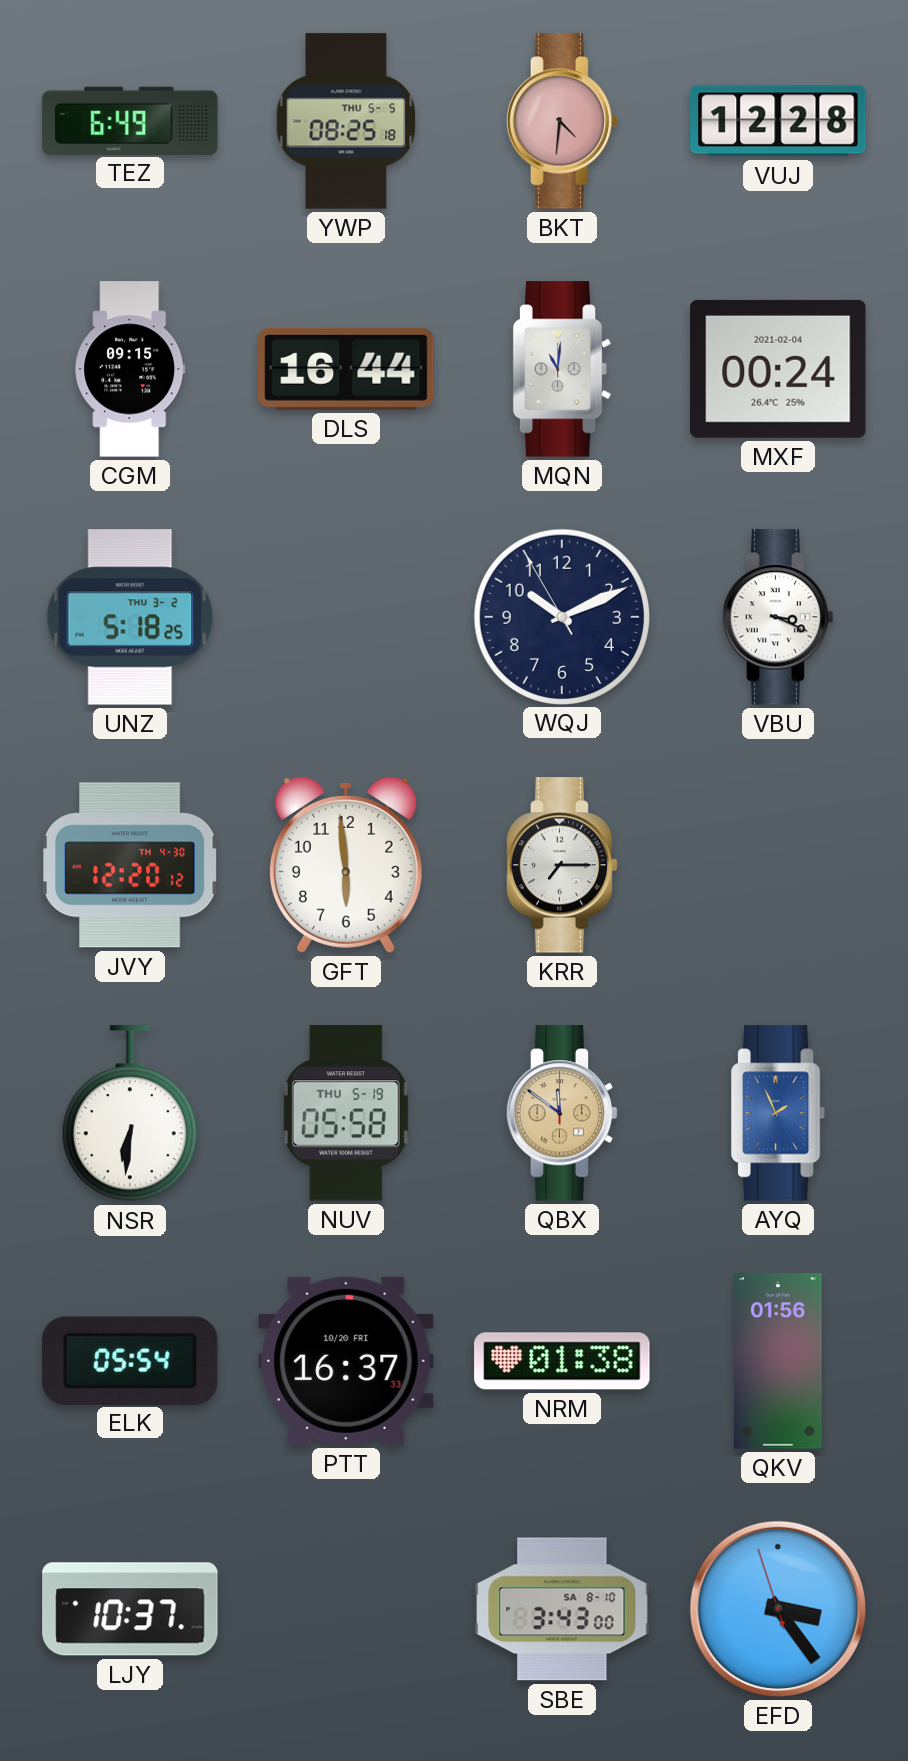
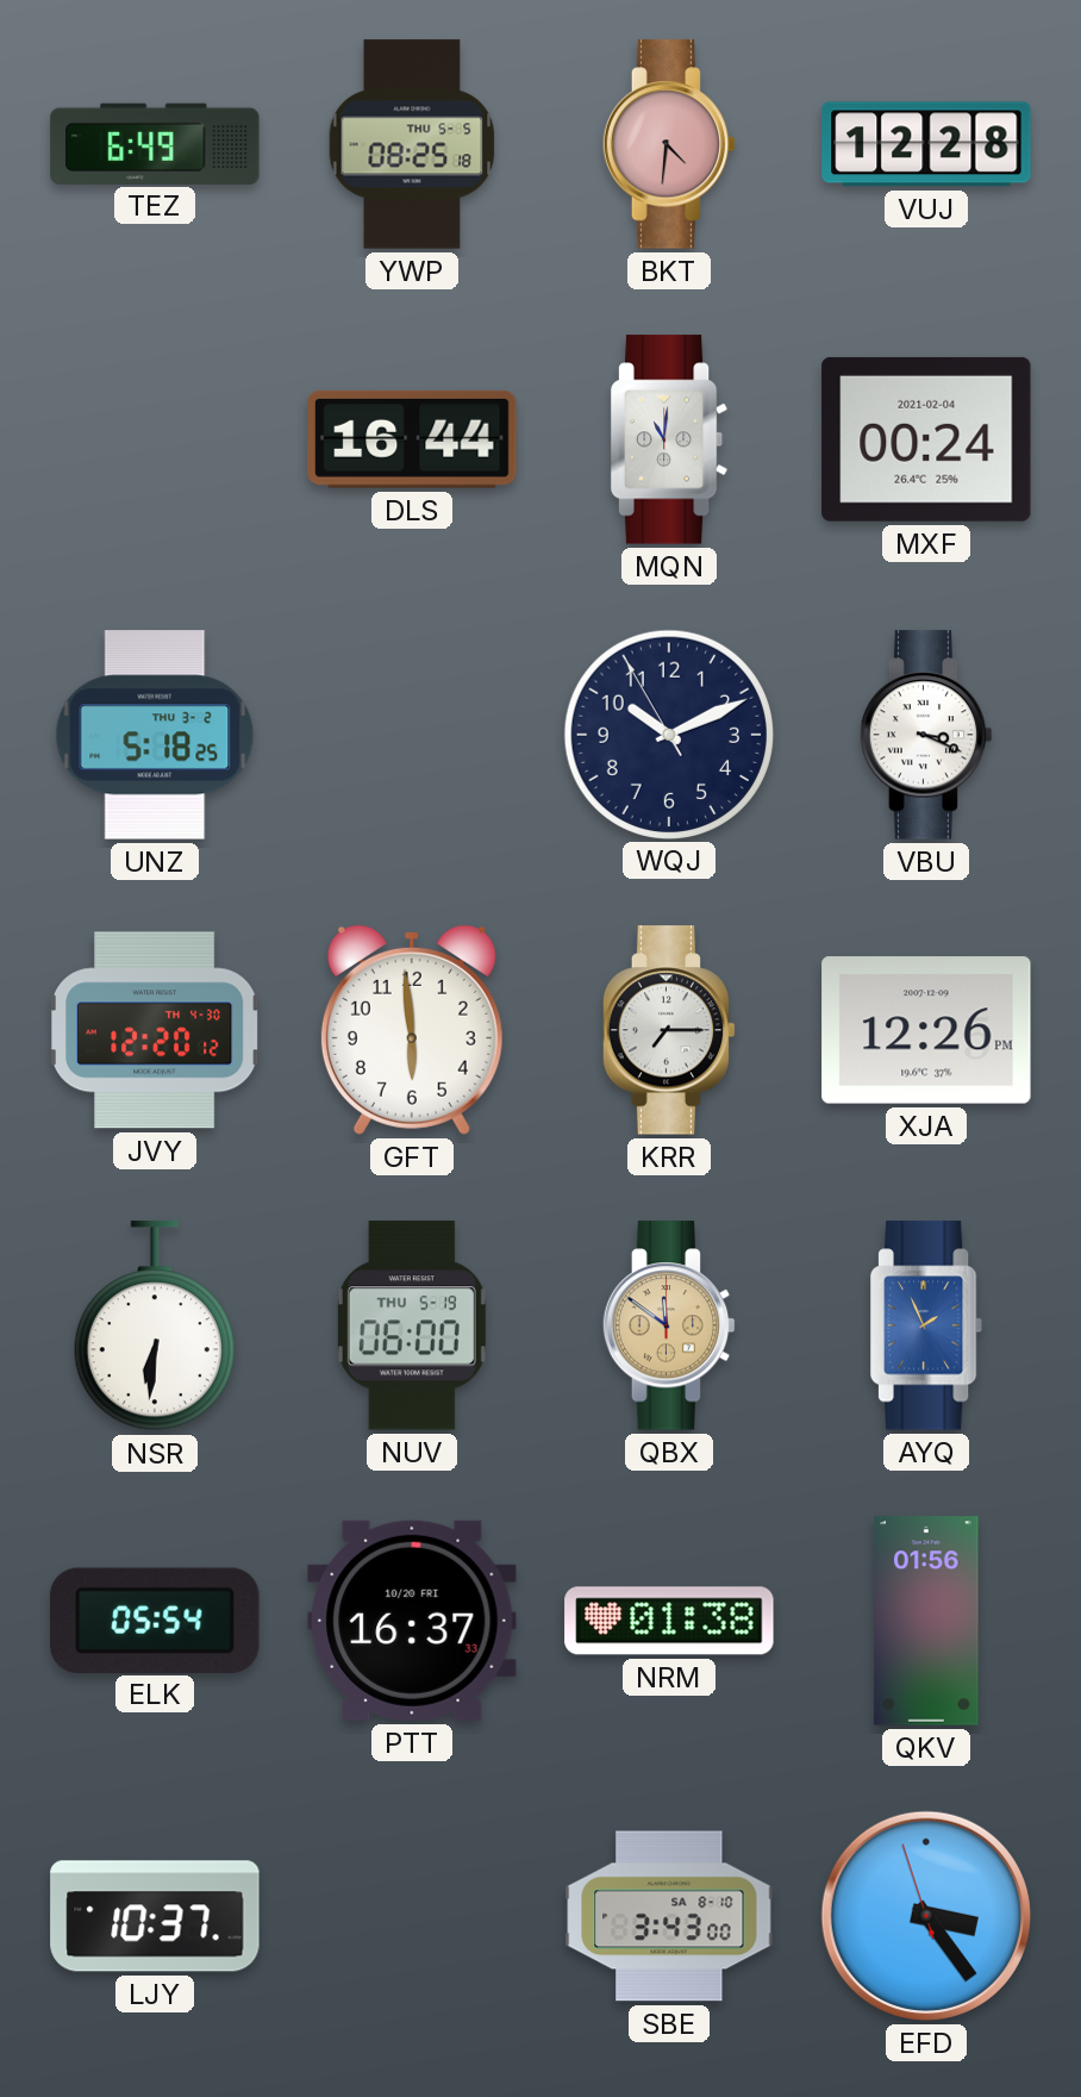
CGM: 09:15 -> none (130, 369)
XJA: none -> 12:26 (926, 1030)
NUV: 05:58 -> 06:00 (412, 1325)
